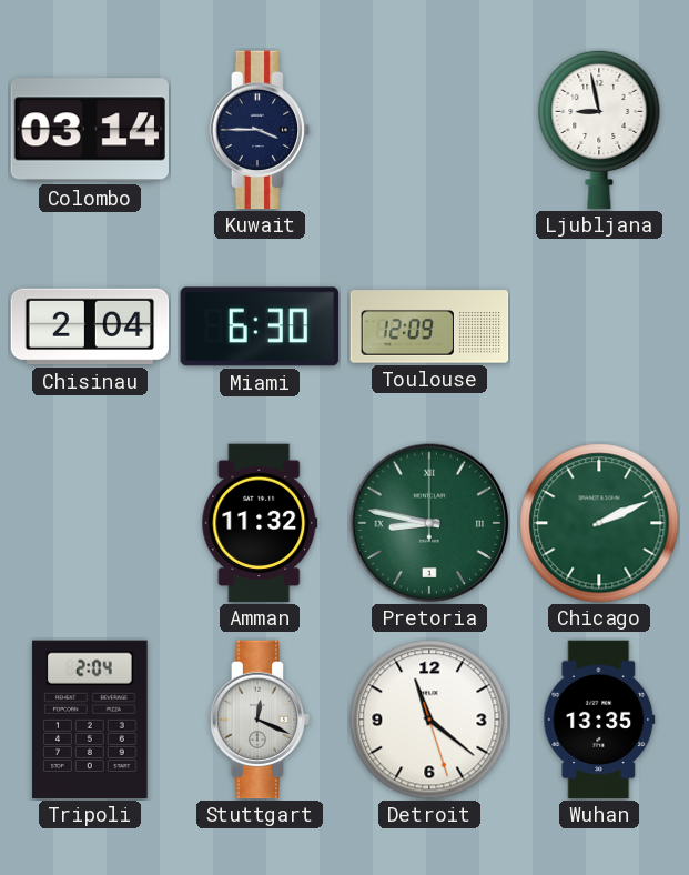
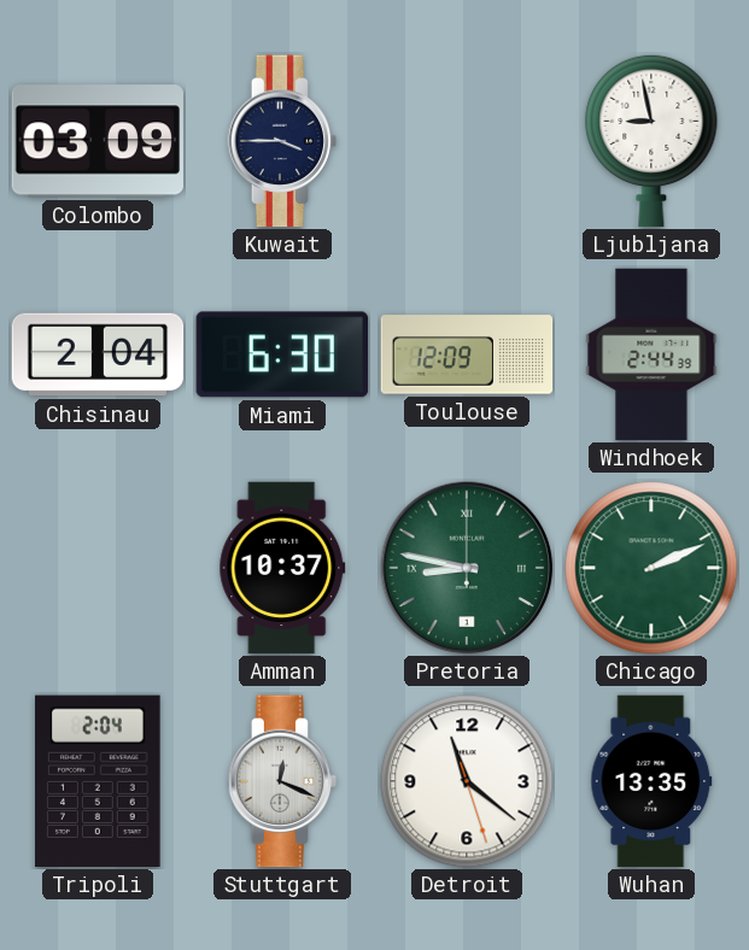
Colombo: 03:14 -> 03:09 (96, 141)
Windhoek: none -> 2:44 (651, 354)
Amman: 11:32 -> 10:37 (282, 568)
